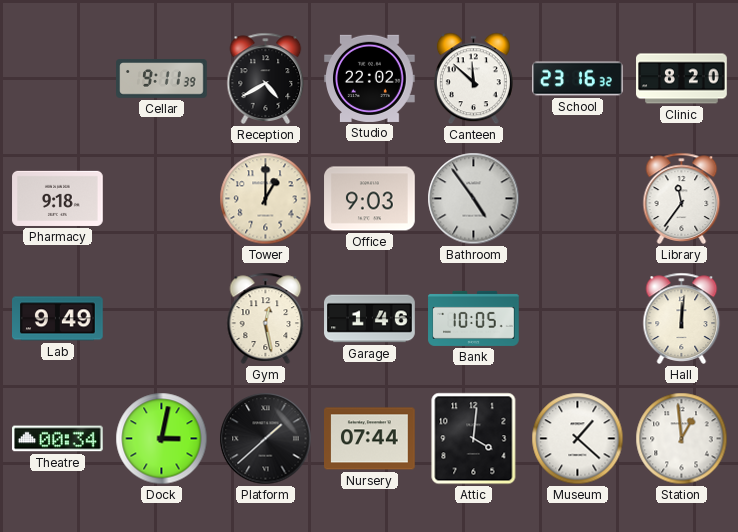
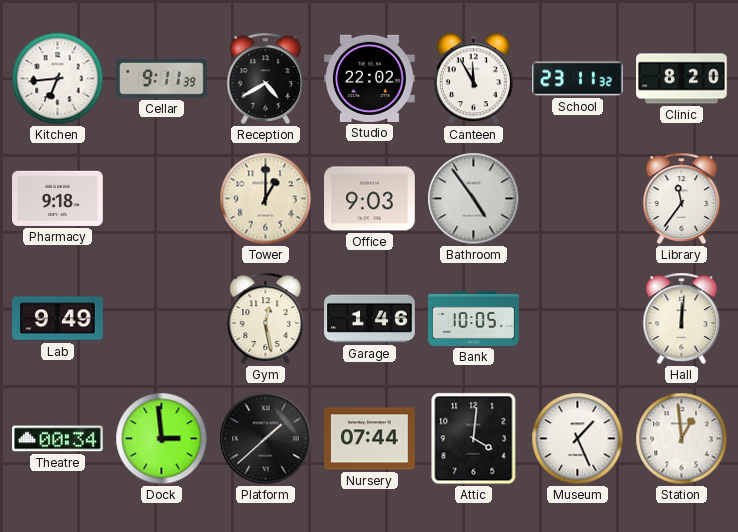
Kitchen: none -> 6:44 (58, 79)
Canteen: 11:52 -> 11:55 (473, 79)
School: 23:16 -> 23:11 (578, 79)
Dock: 3:02 -> 2:59 (162, 439)
Museum: 1:22 -> 1:26 (578, 439)
